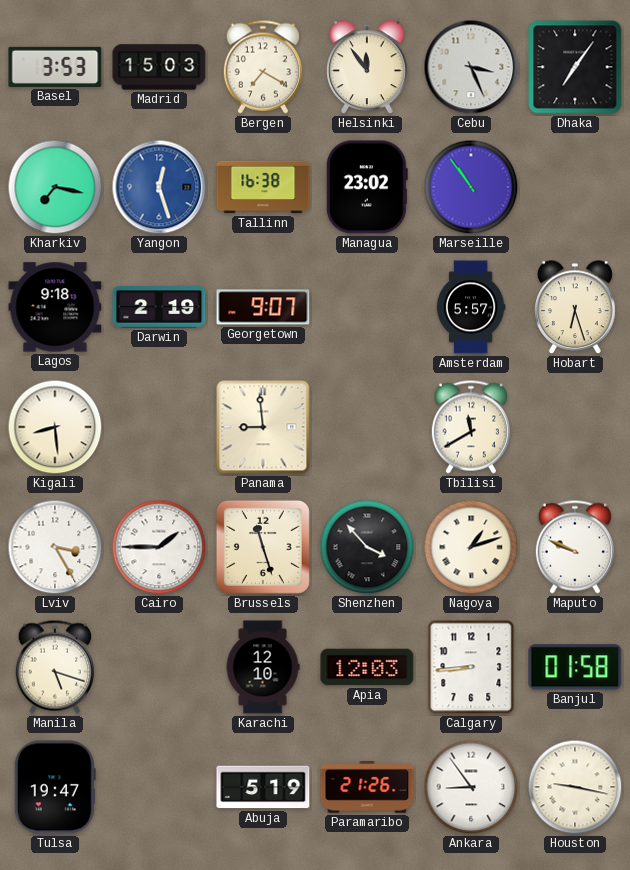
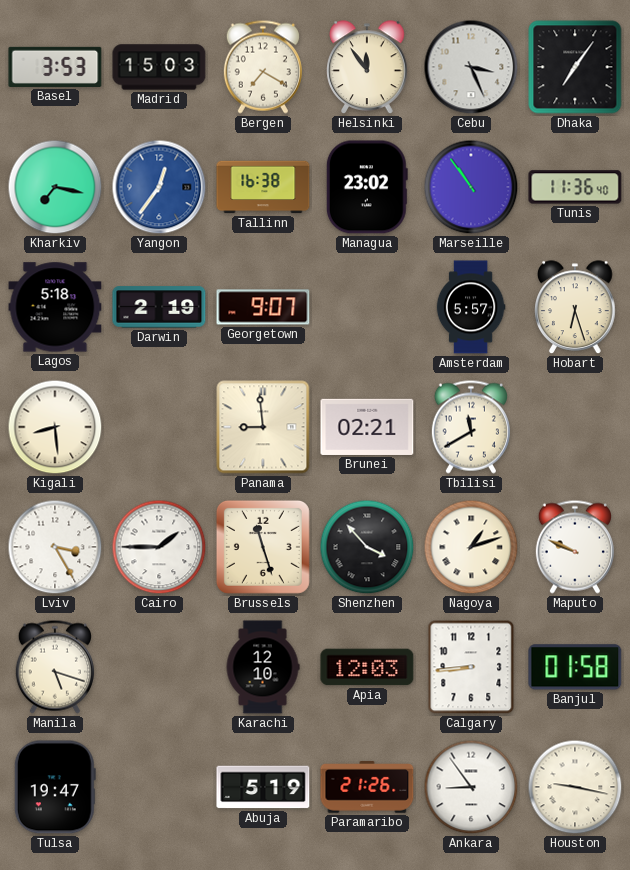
Yangon: 12:27 -> 12:36 (159, 187)
Tunis: none -> 11:36 (575, 187)
Lagos: 9:18 -> 5:18 (55, 307)
Brunei: none -> 02:21 (367, 427)
